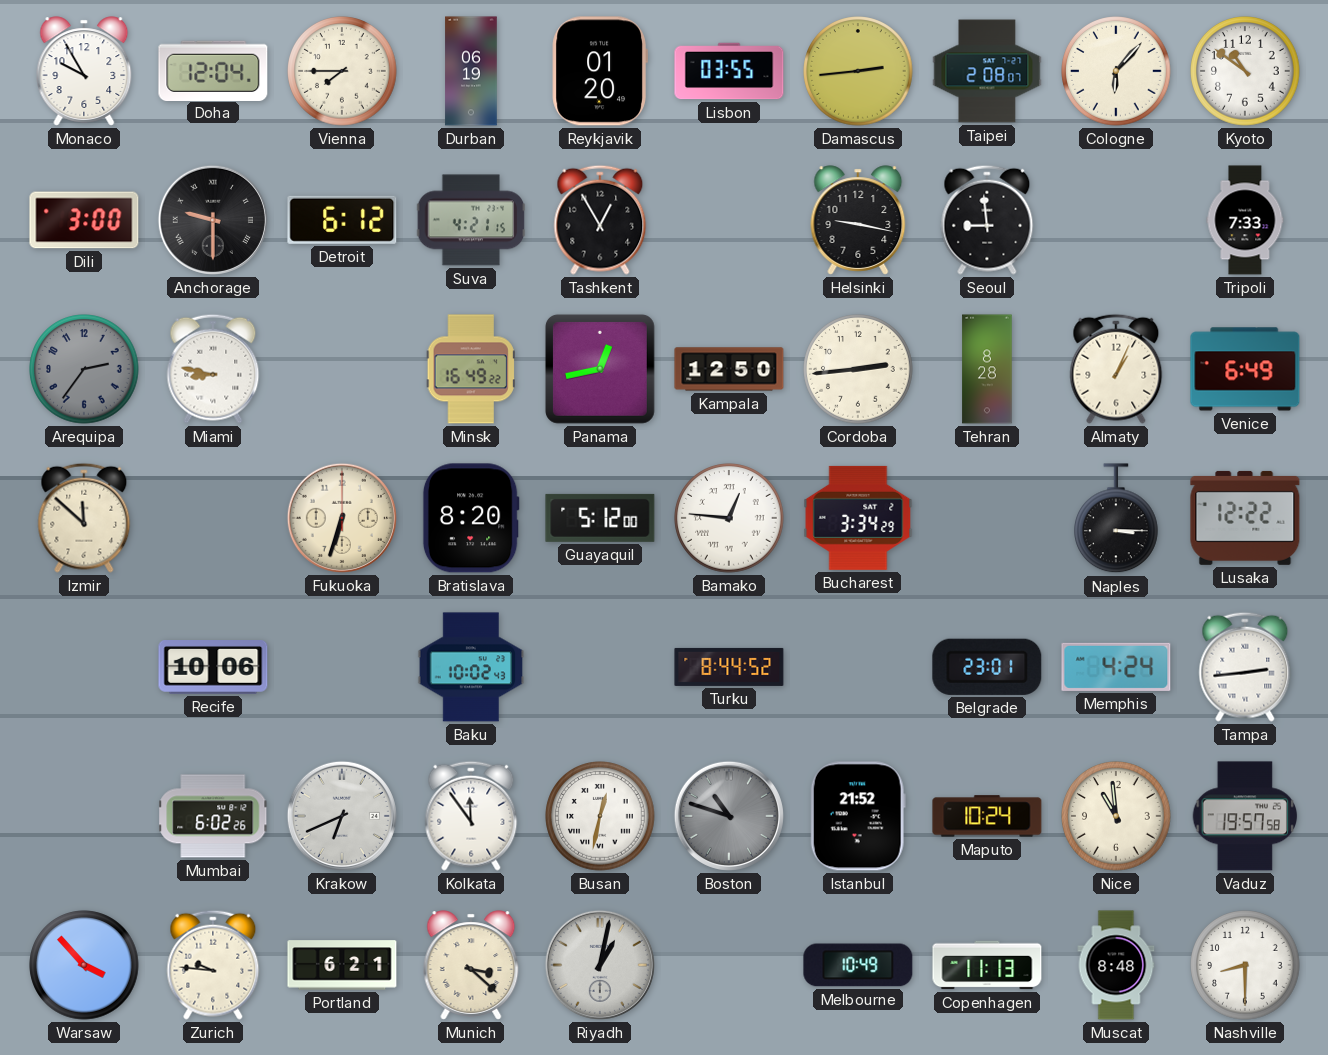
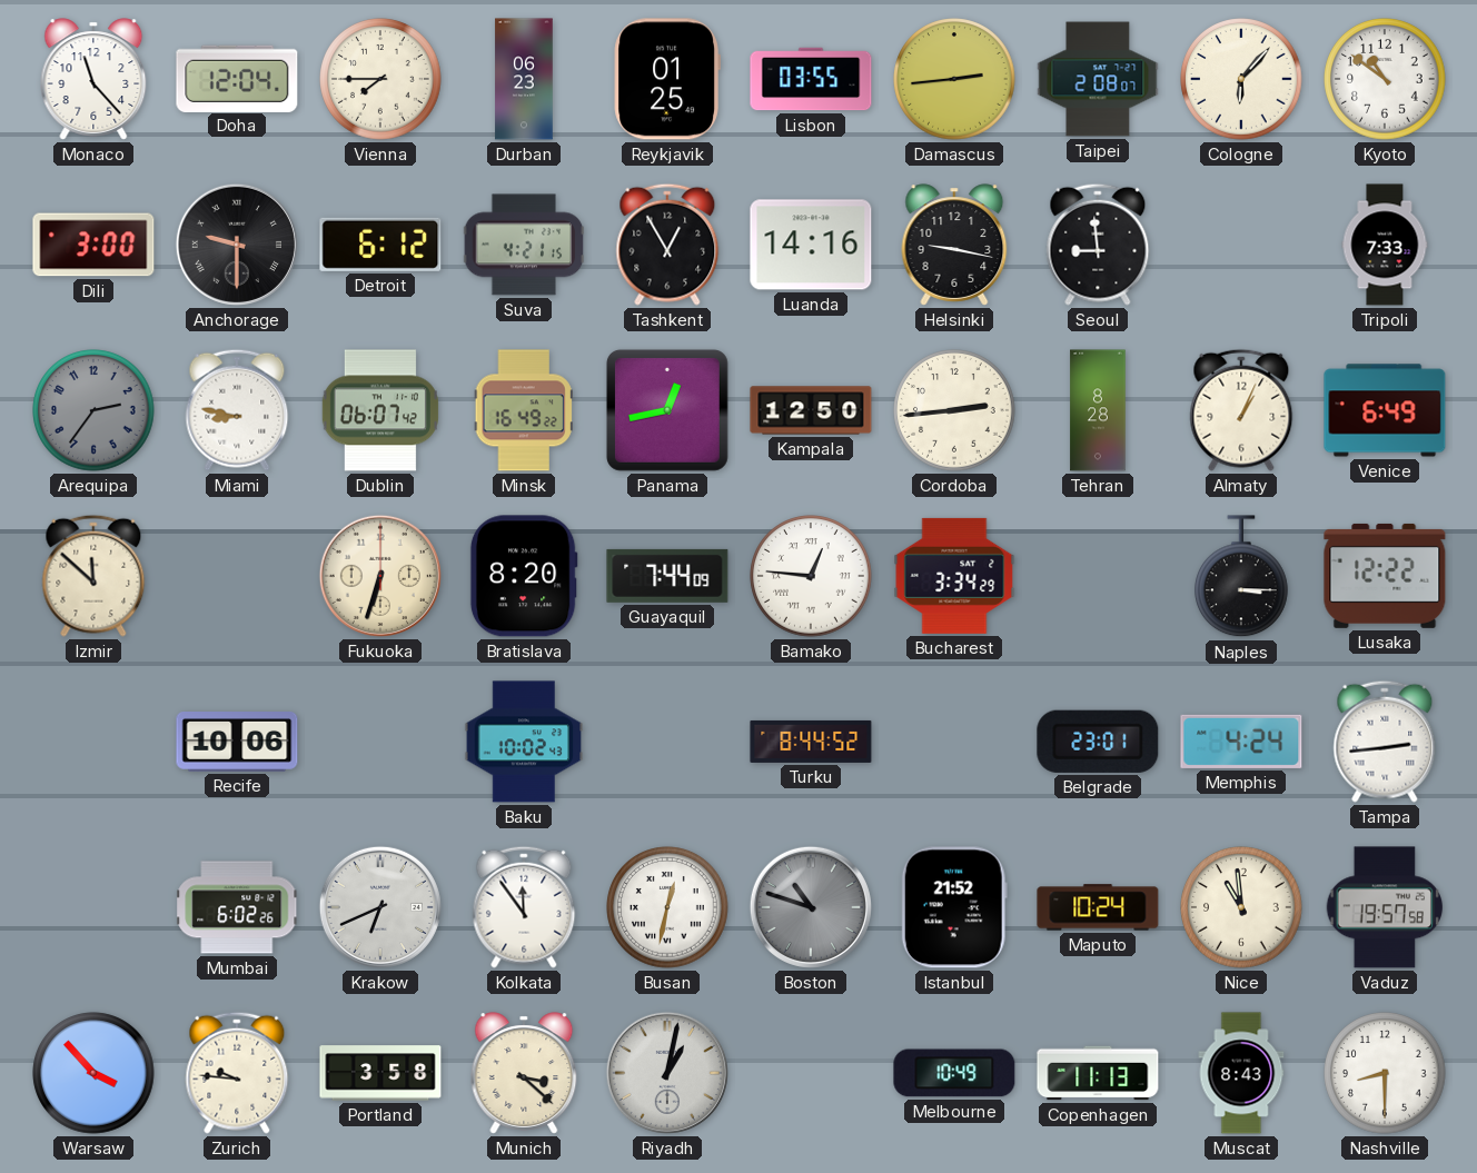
Monaco: 9:55 -> 11:23 (93, 79)
Durban: 06:19 -> 06:23 (524, 79)
Reykjavik: 01:20 -> 01:25 (667, 79)
Luanda: none -> 14:16 (811, 245)
Dublin: none -> 06:07 (380, 410)
Guayaquil: 5:12 -> 7:44 (667, 576)
Portland: 6:21 -> 3:58 (380, 1073)
Muscat: 8:48 -> 8:43 (1241, 1073)
